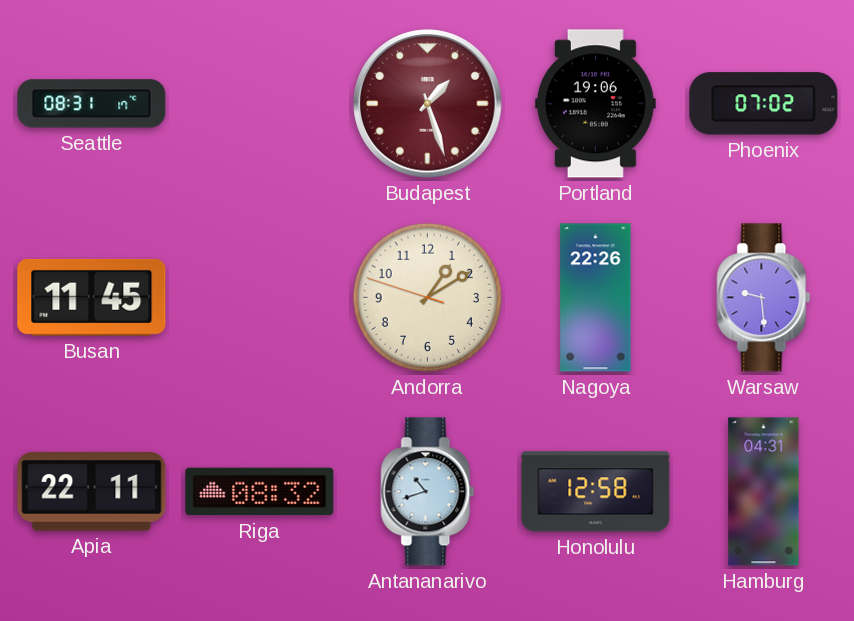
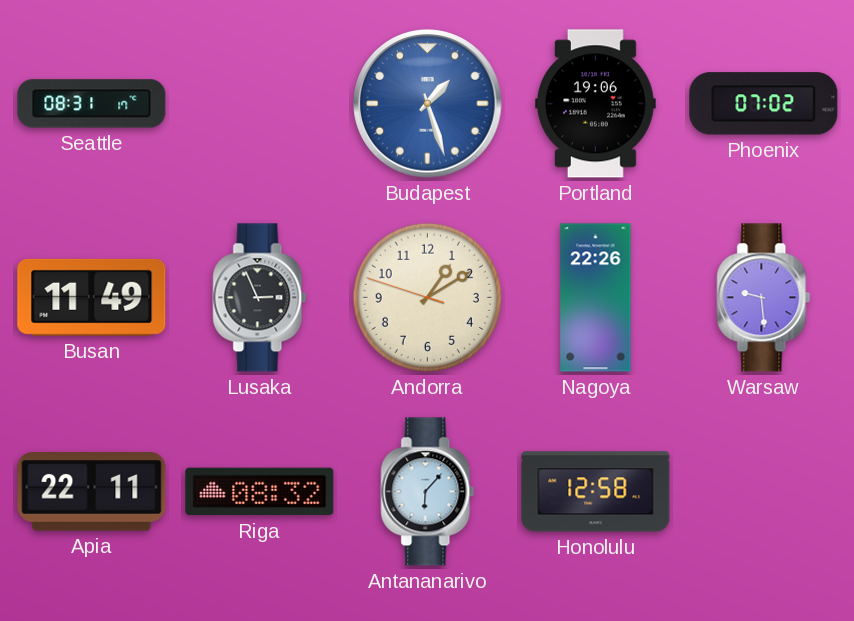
Budapest dial: burgundy -> blue (428, 104)
Busan: 11:45 -> 11:49 (92, 297)
Lusaka: none -> 2:56 (260, 298)
Antananarivo: 10:42 -> 6:07 (428, 492)
Hamburg: 04:31 -> none (764, 492)
